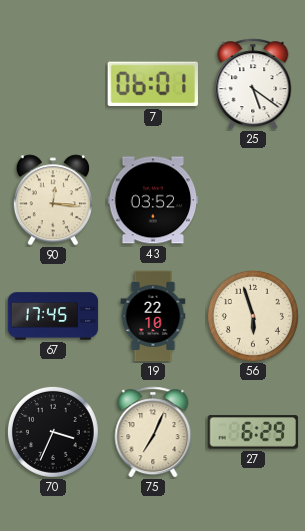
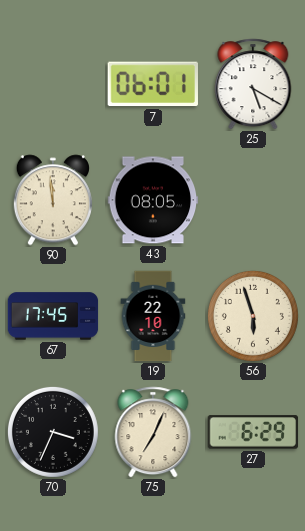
25: 5:21 -> 5:20 (253, 84)
90: 12:16 -> 11:59 (53, 200)
43: 03:52 -> 08:05 (153, 200)
